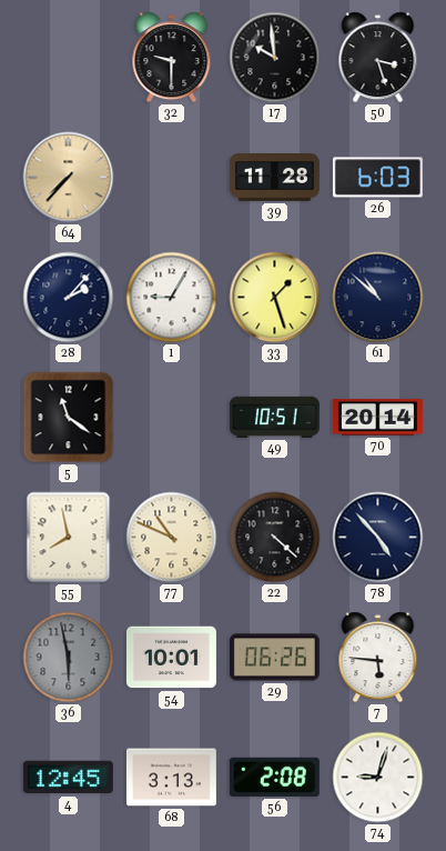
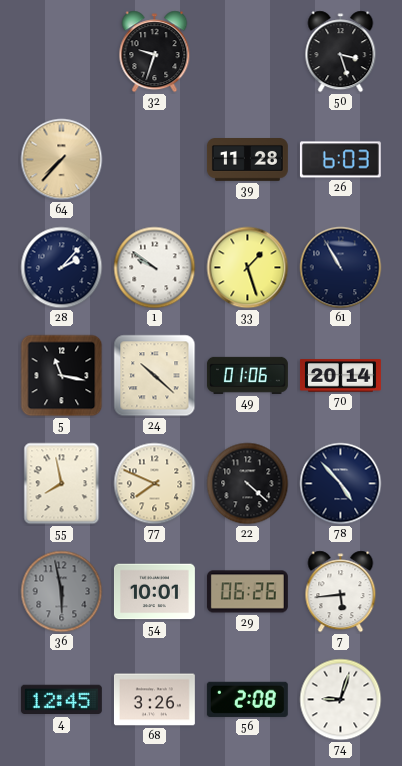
32: 9:30 -> 9:33 (155, 52)
17: 9:59 -> none (275, 58)
1: 9:05 -> 9:51 (155, 268)
61: 10:52 -> 10:55 (341, 268)
5: 11:21 -> 11:17 (62, 376)
24: none -> 10:22 (155, 376)
49: 10:51 -> 01:06 (247, 375)
77: 10:49 -> 7:49 (155, 484)
7: 5:46 -> 5:44 (341, 592)
68: 3:13 -> 3:26 (154, 700)
